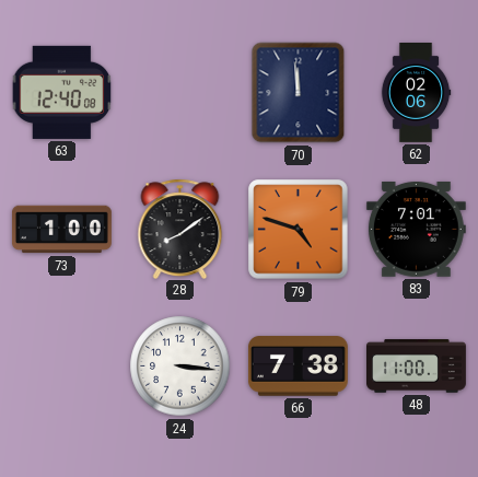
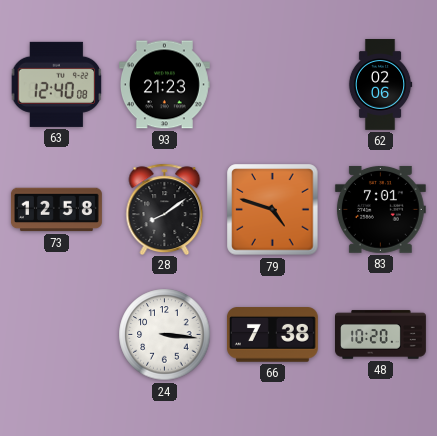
93: none -> 21:23 (164, 85)
70: 11:59 -> none (299, 93)
73: 1:00 -> 12:58 (56, 210)
48: 11:00 -> 10:20 (381, 335)
